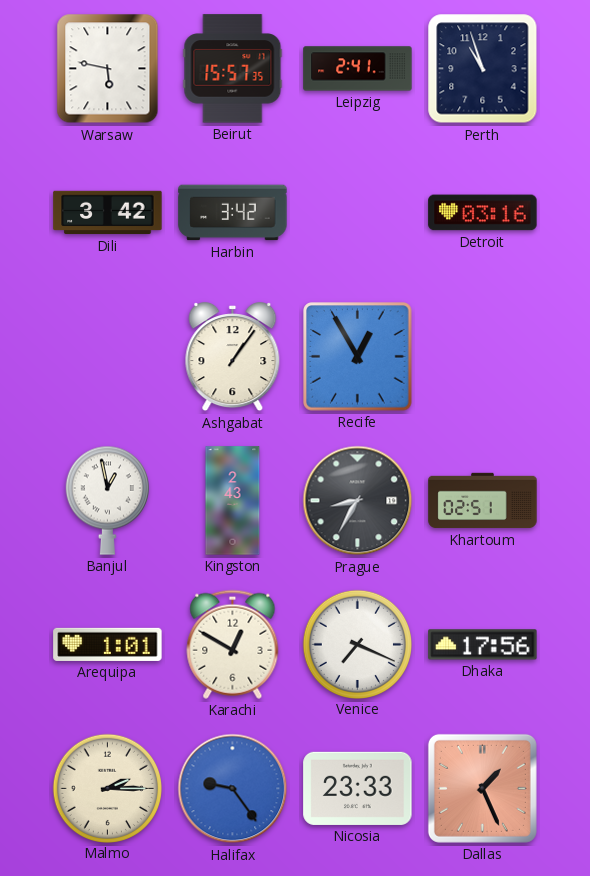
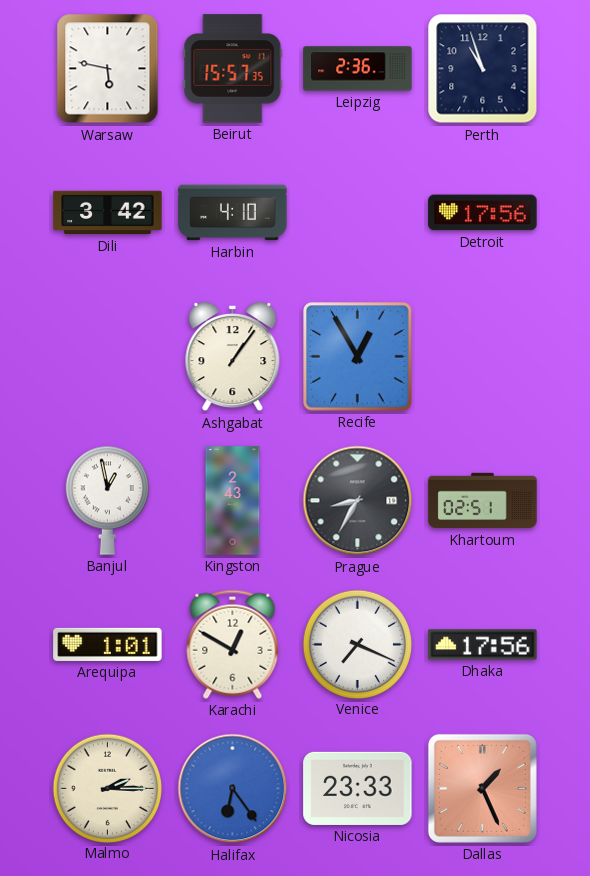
Leipzig: 2:41 -> 2:36 (358, 69)
Harbin: 3:42 -> 4:10 (233, 213)
Detroit: 03:16 -> 17:56 (483, 213)
Halifax: 9:24 -> 6:24 (233, 789)
